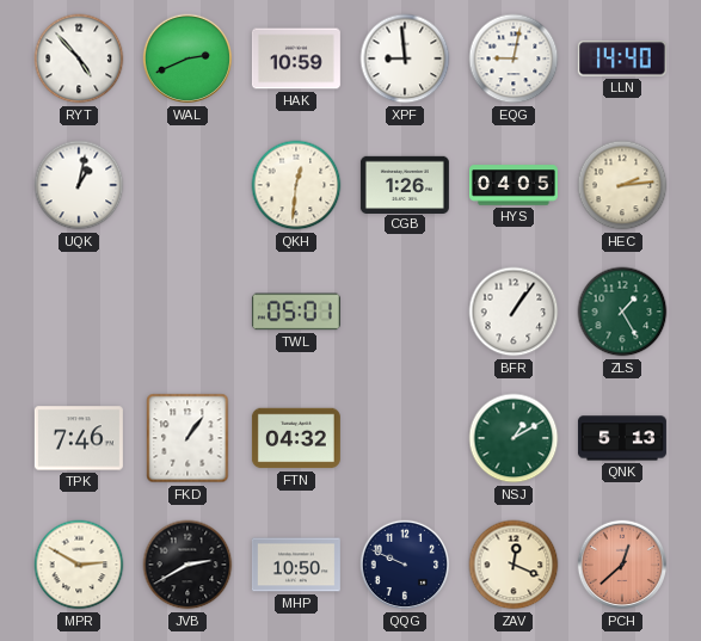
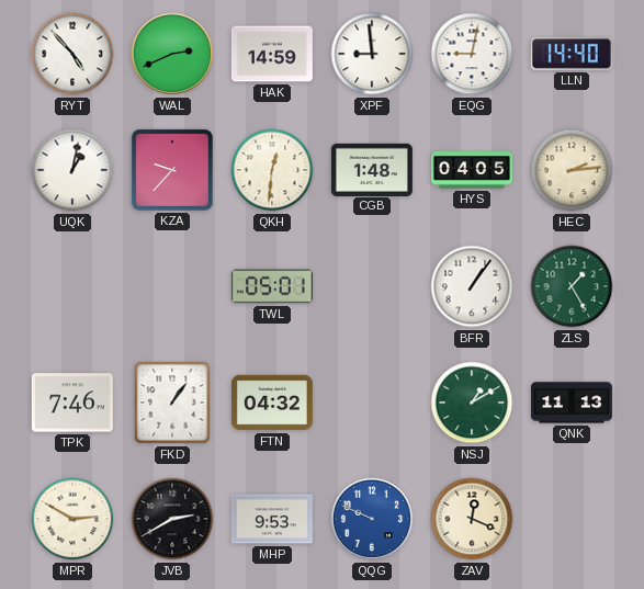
HAK: 10:59 -> 14:59 (272, 54)
KZA: none -> 9:37 (172, 170)
CGB: 1:26 -> 1:48 (372, 169)
QNK: 5:13 -> 11:13 (572, 403)
MHP: 10:50 -> 9:53 (272, 519)
QQG dial: navy -> blue (372, 519)
PCH: 12:38 -> none (622, 565)
